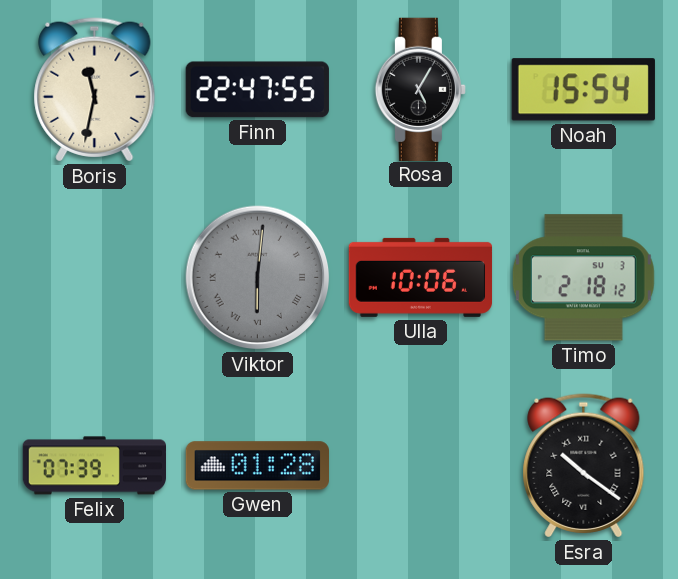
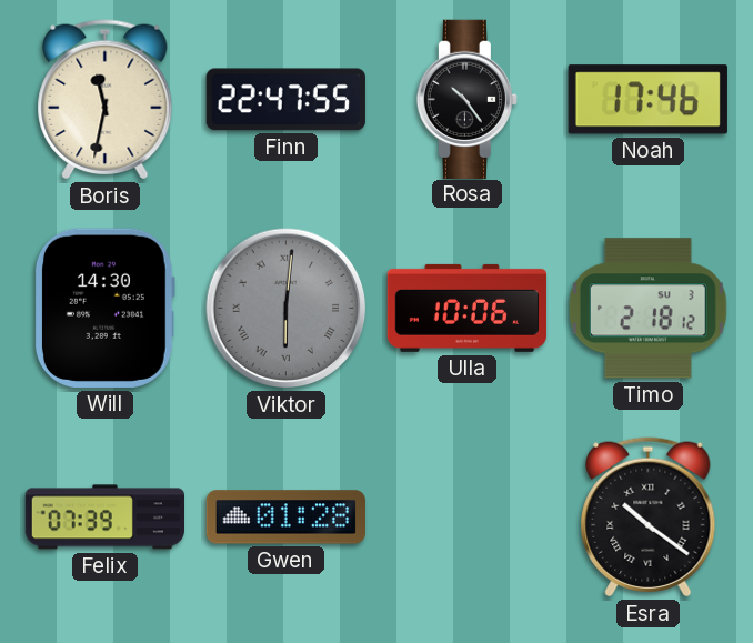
Rosa: 5:05 -> 10:24 (466, 99)
Noah: 15:54 -> 17:46 (647, 100)
Will: none -> 14:30 (104, 308)
